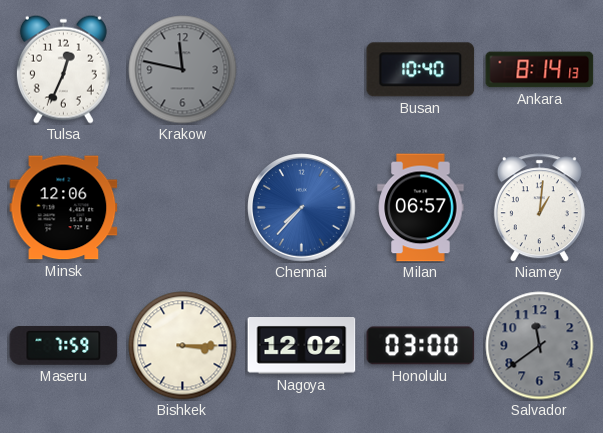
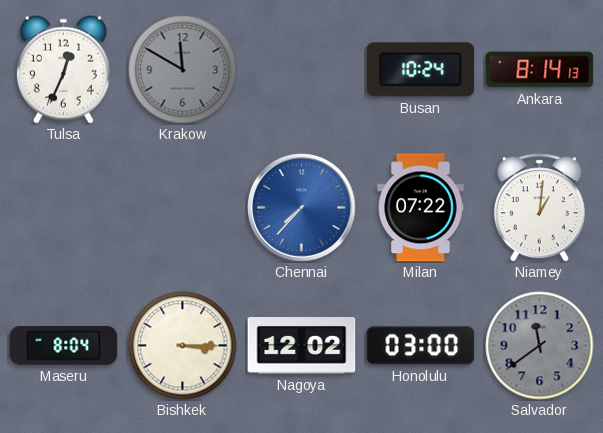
Krakow: 11:47 -> 11:50 (183, 70)
Busan: 10:40 -> 10:24 (421, 70)
Minsk: 12:06 -> none (64, 208)
Milan: 06:57 -> 07:22 (421, 208)
Maseru: 7:59 -> 8:04 (64, 345)
